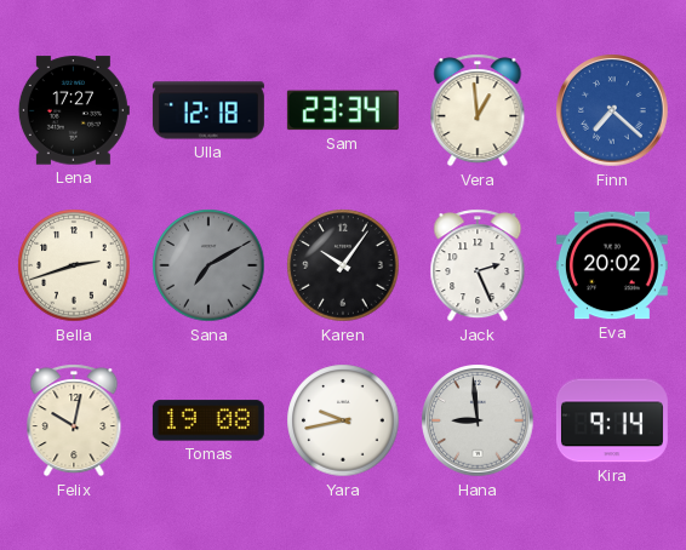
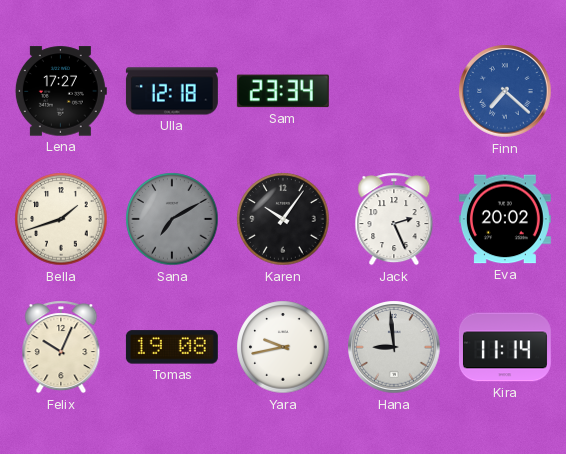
Vera: 12:59 -> none (478, 110)
Bella: 2:42 -> 1:42 (61, 219)
Felix: 10:02 -> 10:04 (61, 347)
Kira: 9:14 -> 11:14 (505, 347)
